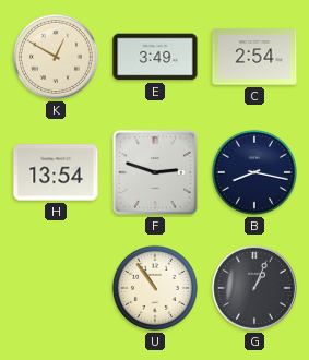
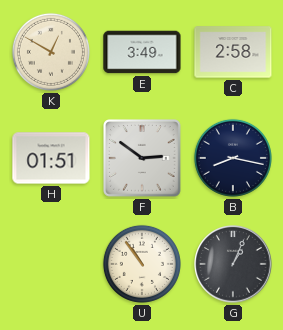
C: 2:54 -> 2:58 (233, 52)
H: 13:54 -> 01:51 (51, 158)
F: 2:48 -> 2:51 (143, 159)
